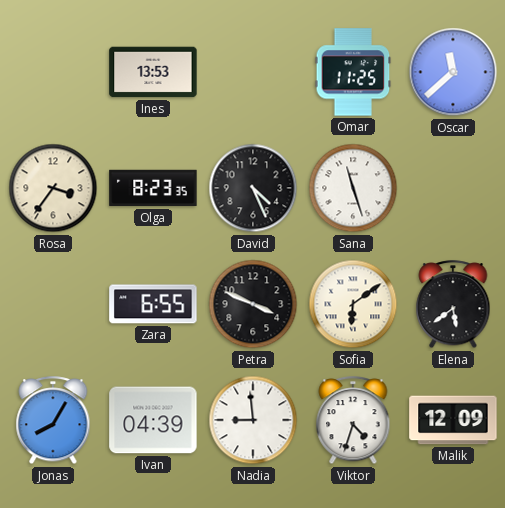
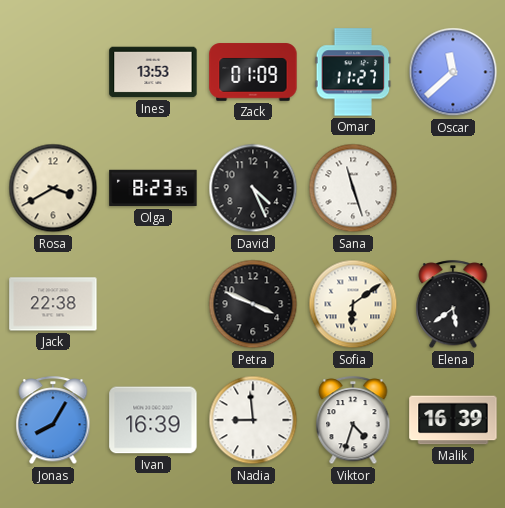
Zack: none -> 01:09 (253, 72)
Omar: 11:25 -> 11:27 (353, 72)
Rosa: 3:36 -> 3:40 (53, 188)
Jack: none -> 22:38 (53, 304)
Zara: 6:55 -> none (153, 304)
Ivan: 04:39 -> 16:39 (153, 420)
Malik: 12:09 -> 16:39 (453, 420)
